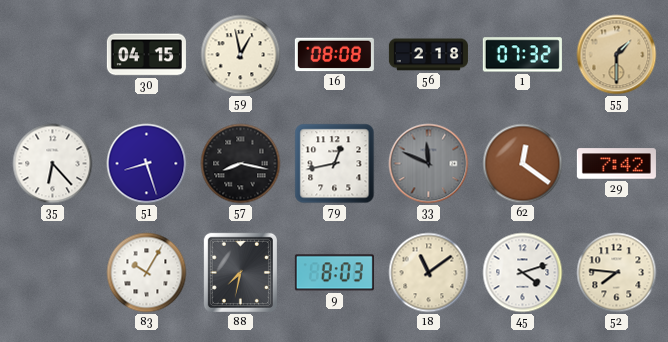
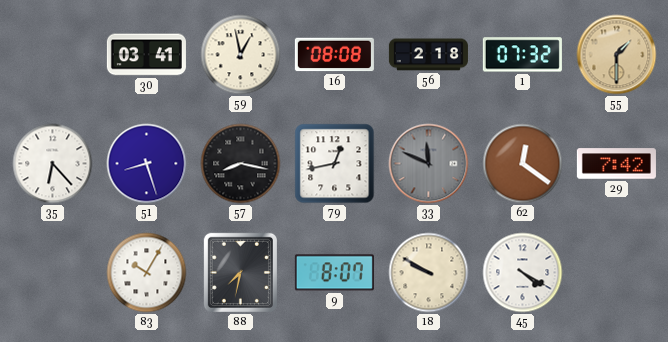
30: 04:15 -> 03:41 (146, 55)
9: 8:03 -> 8:07 (334, 273)
18: 11:09 -> 9:50 (429, 273)
45: 4:12 -> 4:20 (523, 273)
52: 7:46 -> none (617, 273)
